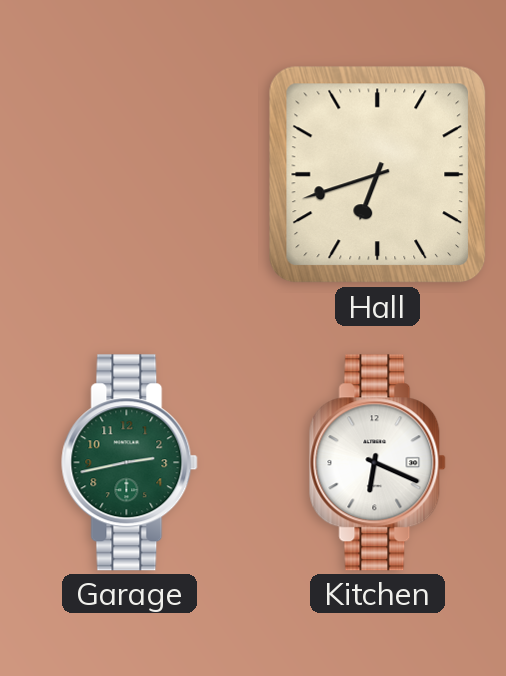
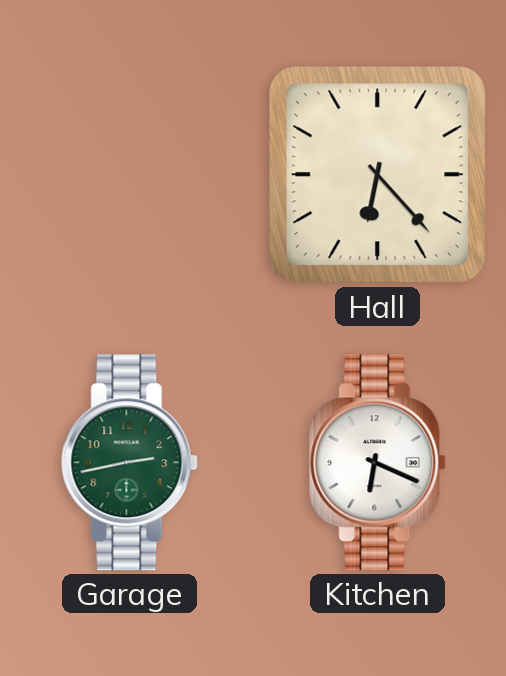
Hall: 6:42 -> 6:23 (378, 175)
